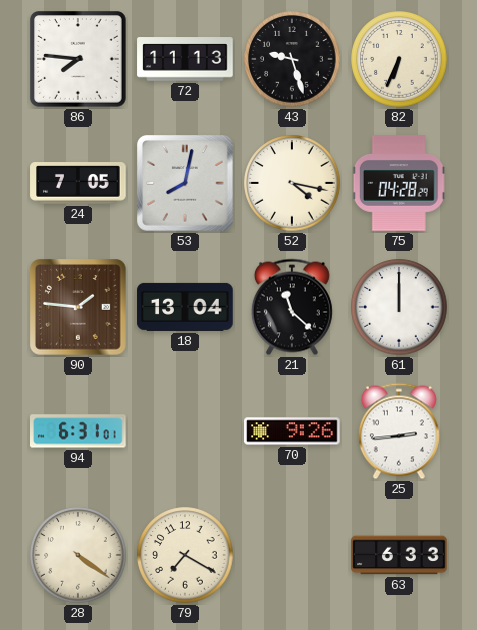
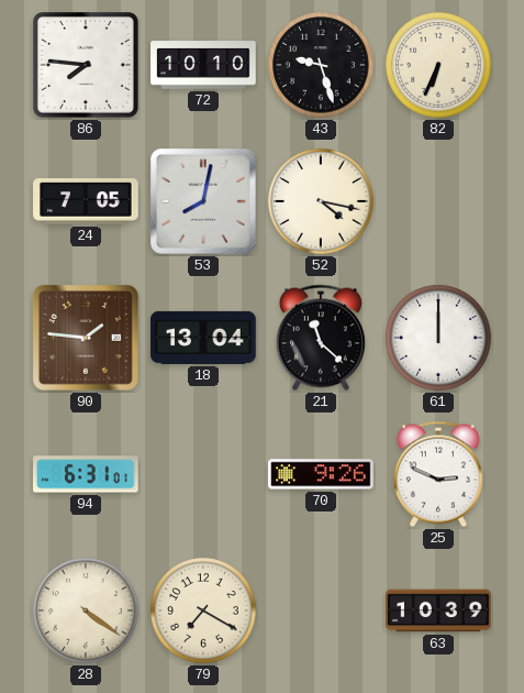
72: 11:13 -> 10:10 (203, 65)
75: 04:28 -> none (399, 183)
25: 2:44 -> 2:49 (438, 474)
63: 6:33 -> 10:39 (438, 610)
